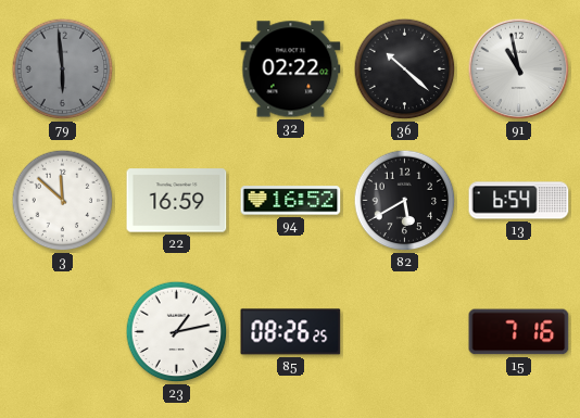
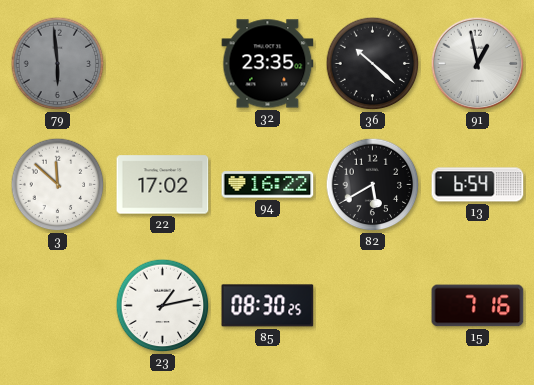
32: 02:22 -> 23:35 (268, 64)
91: 10:58 -> 12:58 (478, 64)
22: 16:59 -> 17:02 (163, 185)
94: 16:52 -> 16:22 (268, 185)
85: 08:26 -> 08:30 (268, 306)
